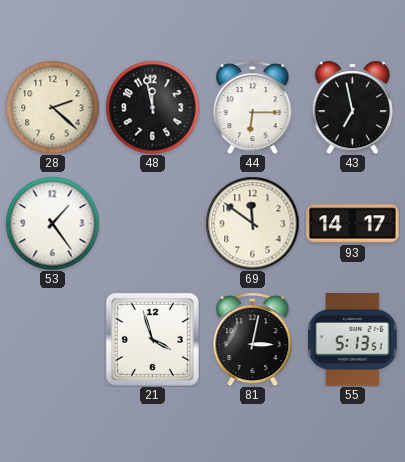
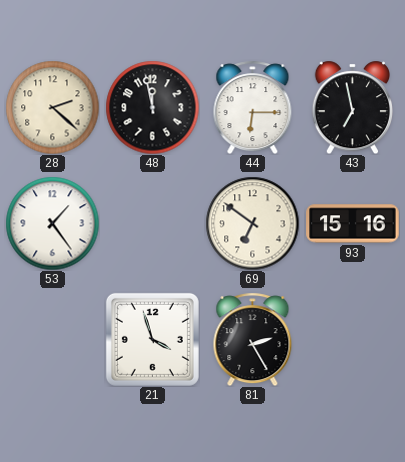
69: 11:51 -> 6:51 (252, 223)
93: 14:17 -> 15:16 (353, 224)
81: 3:02 -> 2:25 (253, 339)
55: 5:13 -> none (353, 340)
